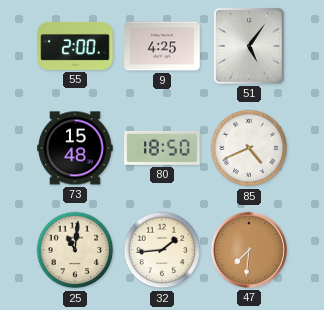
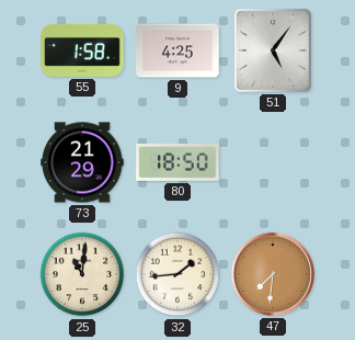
55: 2:00 -> 1:58 (82, 50)
73: 15:48 -> 21:29 (82, 162)
85: 4:41 -> none (249, 148)
